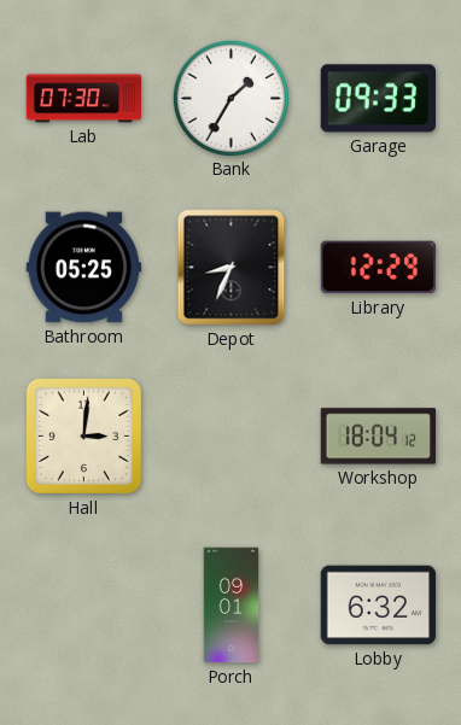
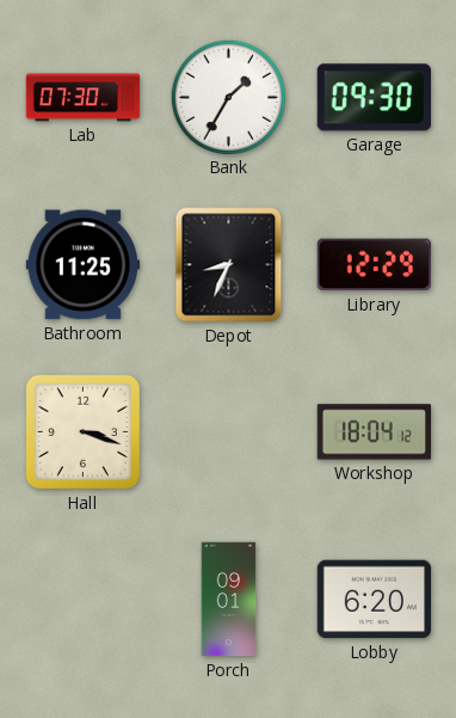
Garage: 09:33 -> 09:30 (374, 98)
Bathroom: 05:25 -> 11:25 (84, 265)
Hall: 3:01 -> 3:18 (82, 431)
Lobby: 6:32 -> 6:20 (375, 600)
